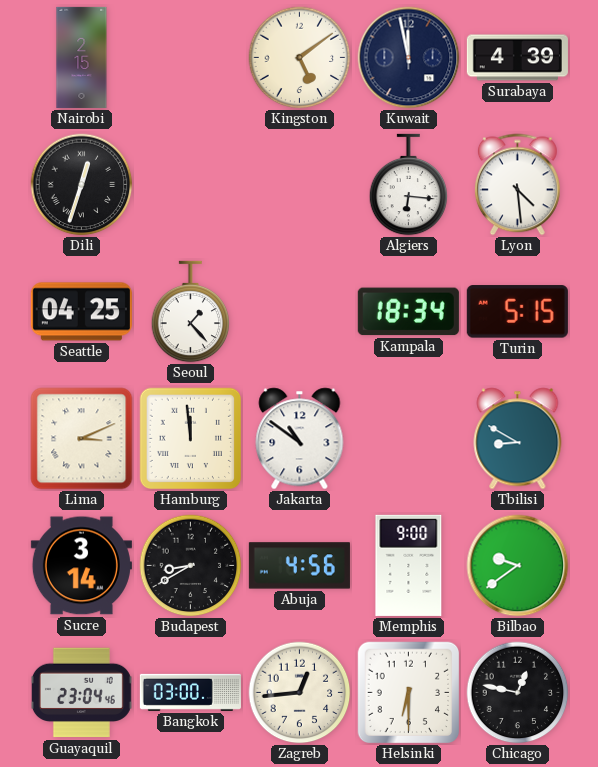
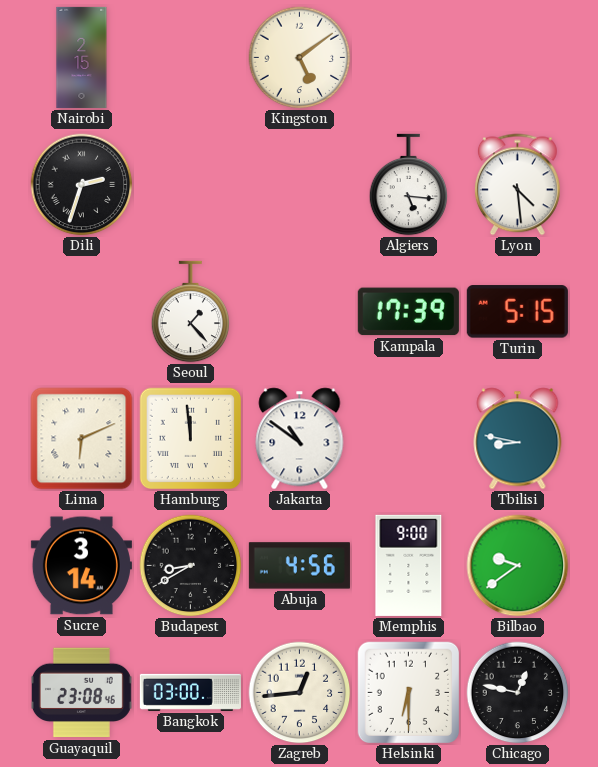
Kuwait: 11:58 -> none (409, 58)
Surabaya: 4:39 -> none (517, 58)
Dili: 12:33 -> 2:33 (82, 185)
Algiers: 6:16 -> 5:16 (409, 185)
Seattle: 04:25 -> none (81, 312)
Kampala: 18:34 -> 17:39 (408, 312)
Lima: 3:11 -> 6:11 (82, 439)
Tbilisi: 8:50 -> 8:47 (518, 439)
Guayaquil: 23:04 -> 23:08 (81, 693)
